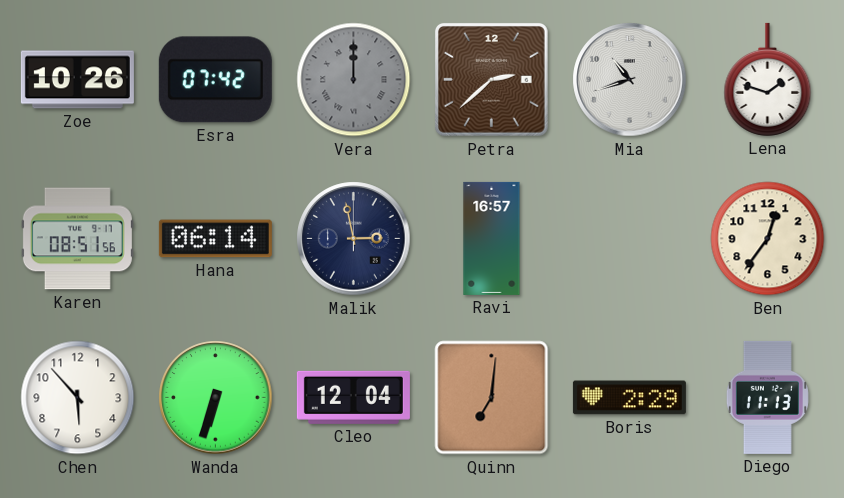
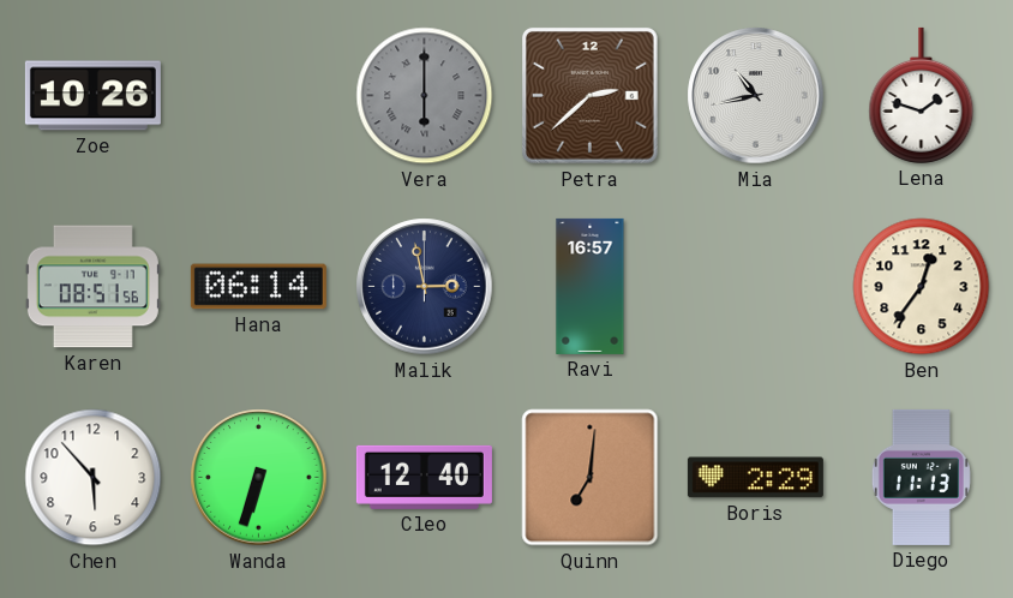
Esra: 07:42 -> none (215, 80)
Vera: 12:00 -> 6:00 (425, 96)
Mia: 10:42 -> 10:43 (756, 96)
Cleo: 12:04 -> 12:40 (424, 477)
